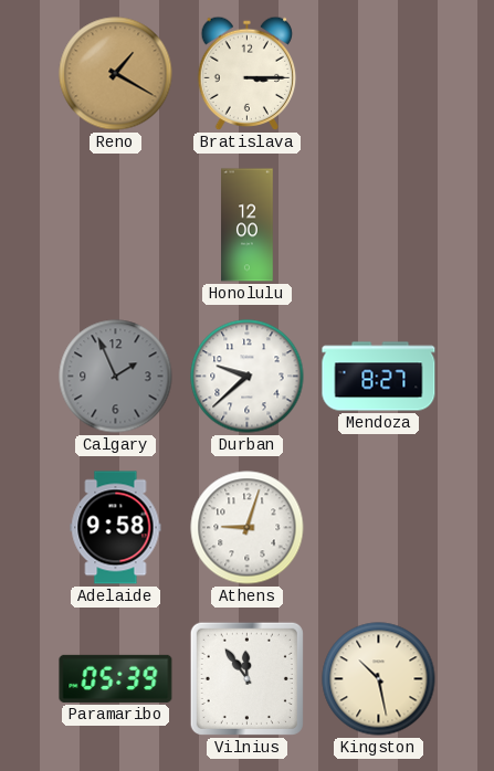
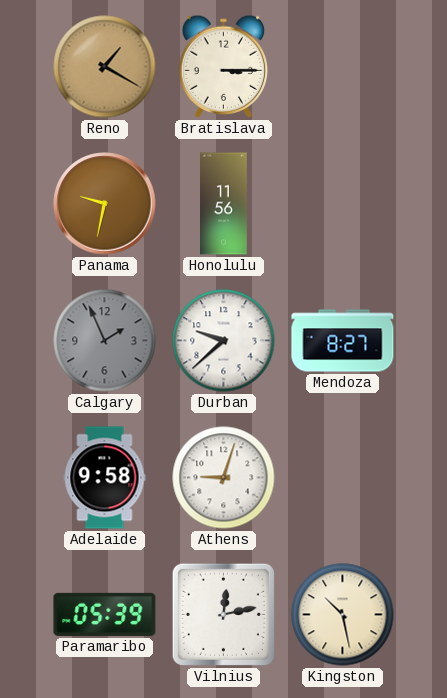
Panama: none -> 9:32 (105, 204)
Honolulu: 12:00 -> 11:56 (224, 204)
Vilnius: 11:54 -> 12:13 (223, 614)
